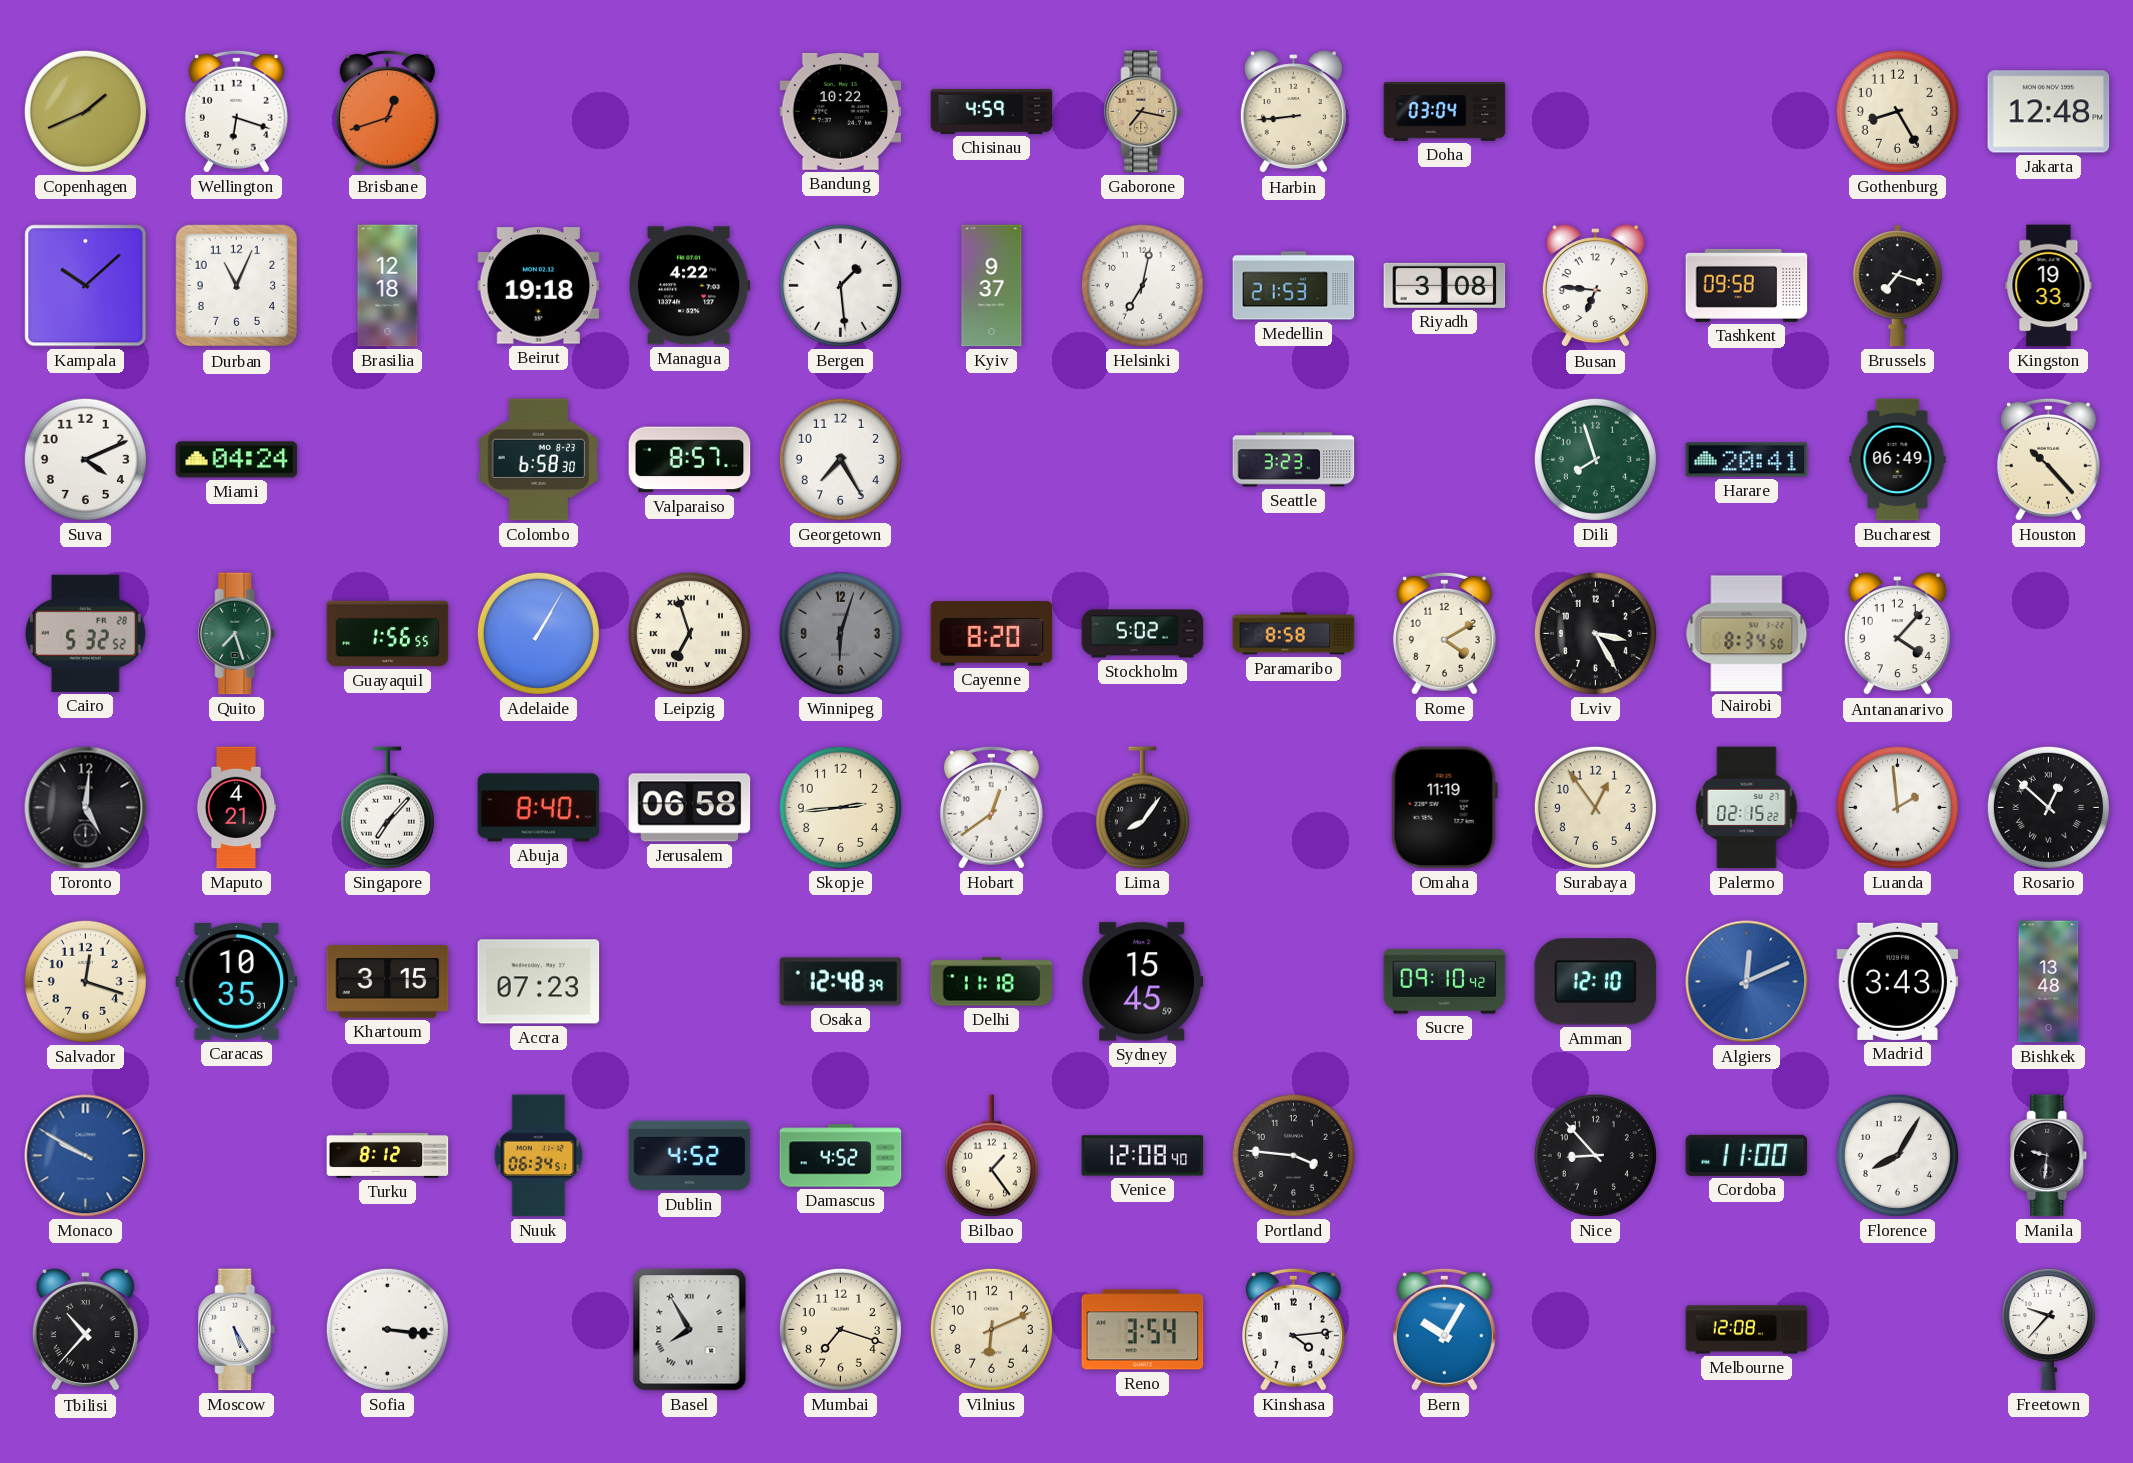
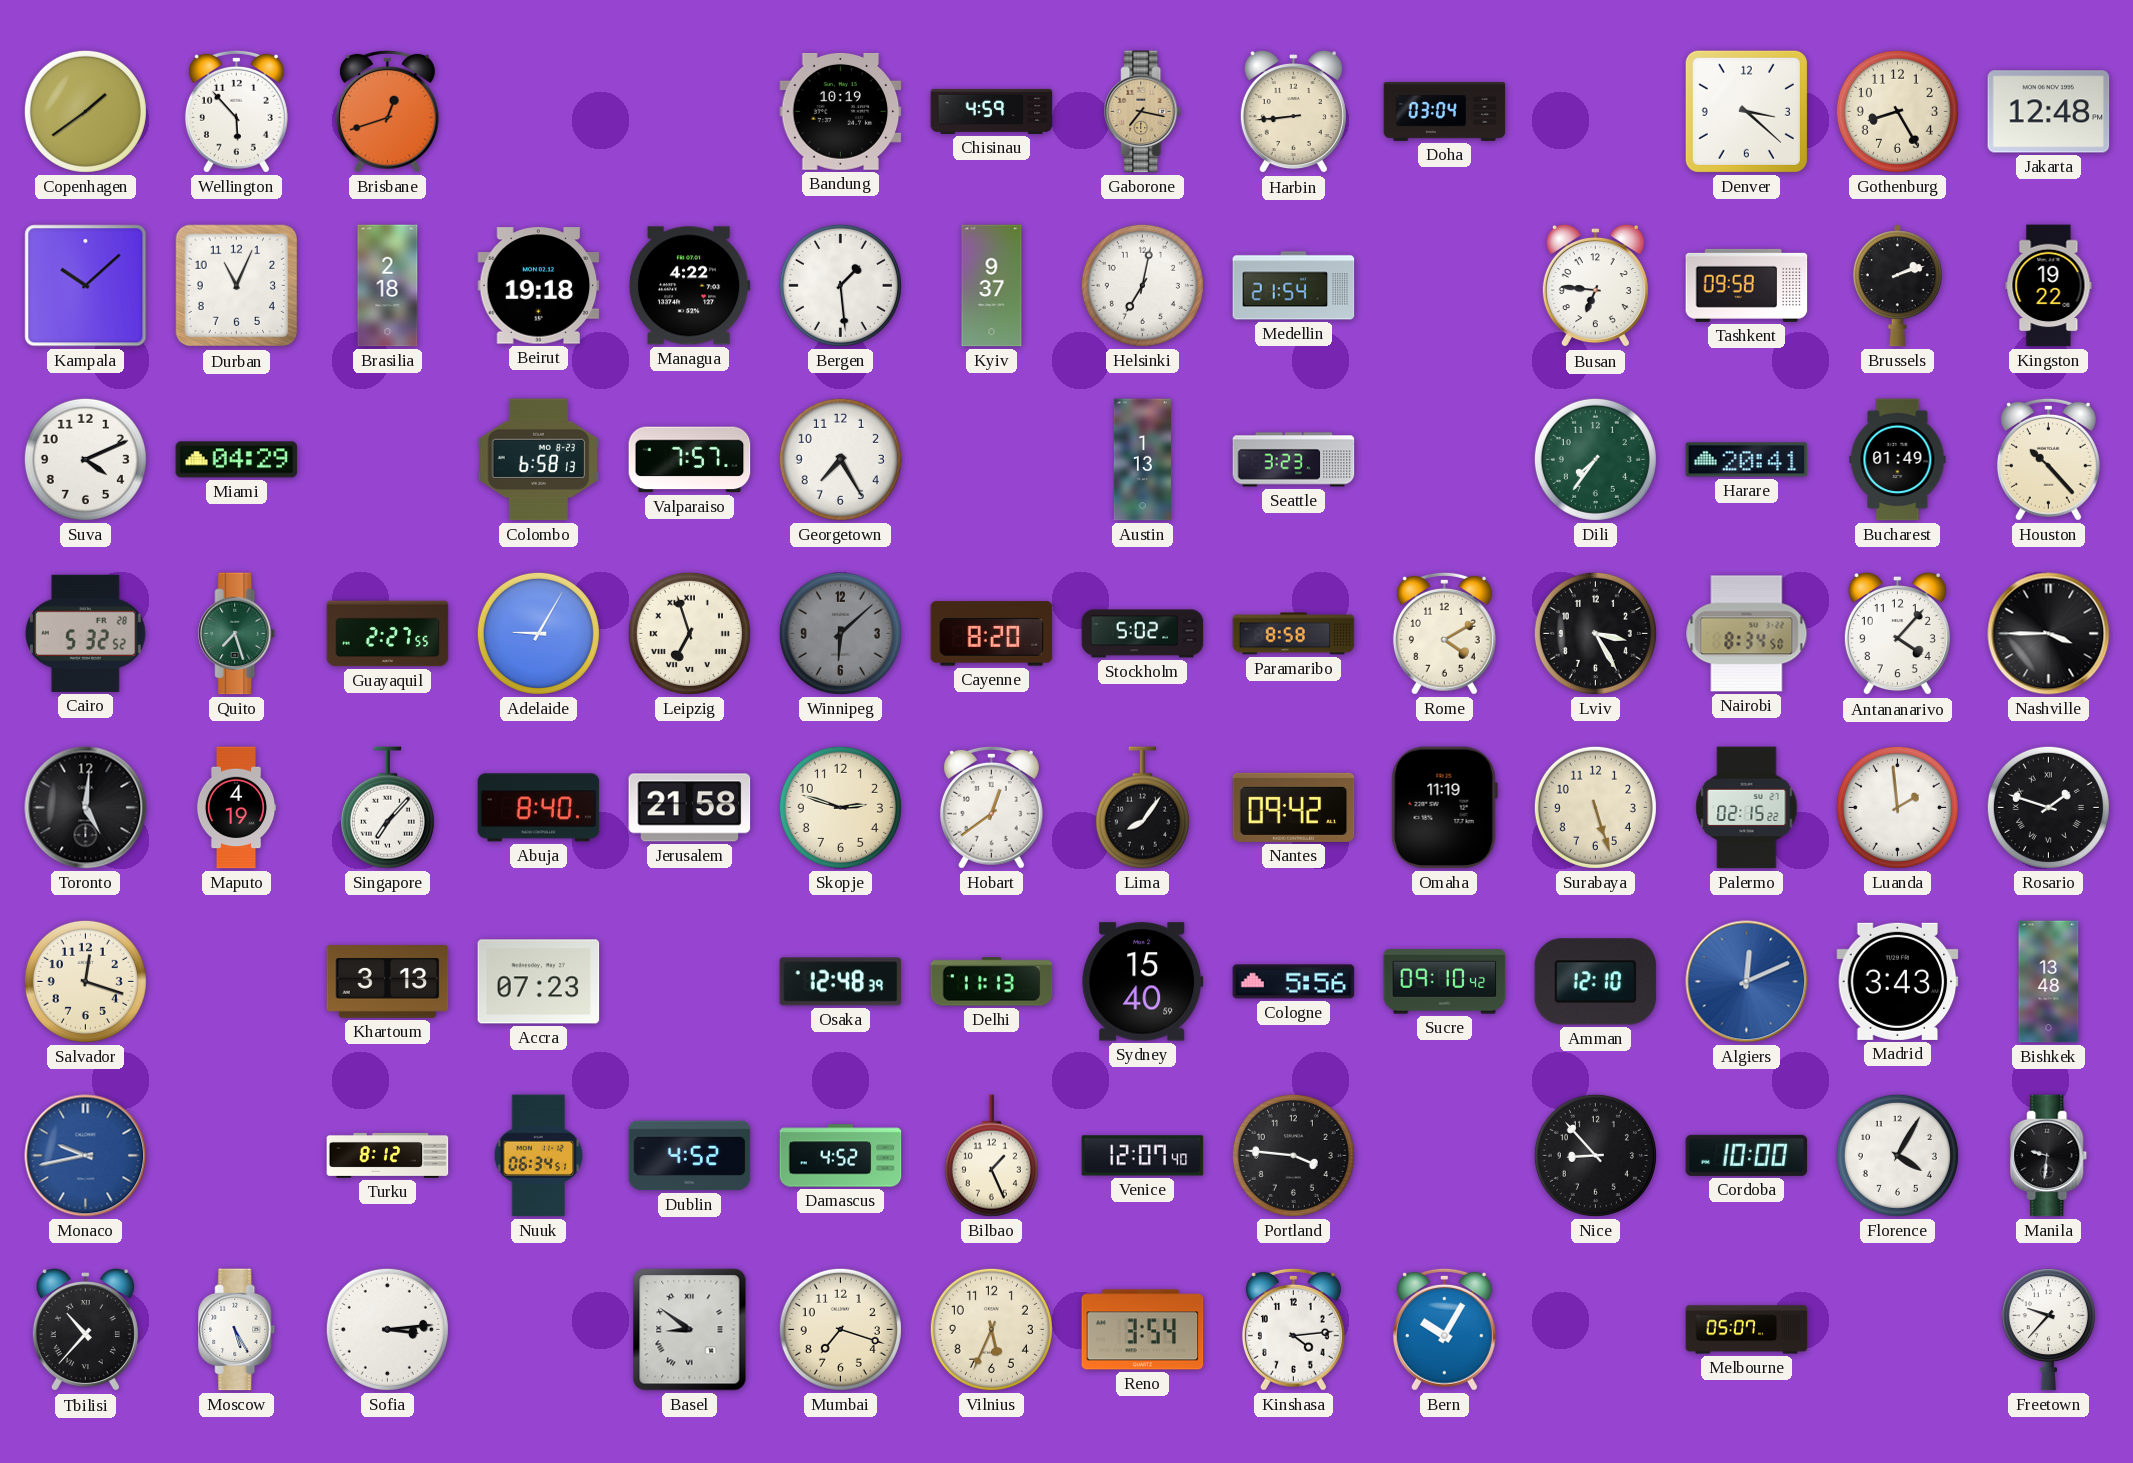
Copenhagen: 1:41 -> 1:39 (85, 111)
Wellington: 6:18 -> 5:53 (236, 111)
Bandung: 10:22 -> 10:19 (841, 111)
Denver: none -> 3:22 (1746, 111)
Brasilia: 12:18 -> 2:18 (388, 286)
Medellin: 21:53 -> 21:54 (1294, 286)
Riyadh: 3:08 -> none (1445, 285)
Brussels: 7:18 -> 2:12 (1897, 286)
Kingston: 19:33 -> 19:22 (2049, 286)
Miami: 04:24 -> 04:29 (237, 460)
Colombo: 6:58:30 -> 6:58:13 (539, 460)
Valparaiso: 8:57 -> 7:57 (690, 460)
Austin: none -> 1:13 (1142, 460)
Dili: 7:57 -> 7:36 (1595, 459)
Bucharest: 06:49 -> 01:49 (1898, 460)
Guayaquil: 1:56 -> 2:27 (388, 634)
Adelaide: 1:05 -> 9:05 (538, 633)
Winnipeg: 6:03 -> 6:08 (840, 633)
Nashville: none -> 3:45 (2049, 634)
Maputo: 4:21 -> 4:19 (236, 808)
Jerusalem: 06:58 -> 21:58 (690, 808)
Skopje: 2:44 -> 2:48 (840, 807)
Nantes: none -> 09:42 (1294, 807)
Surabaya: 12:54 -> 5:27 (1595, 807)
Rosario: 12:52 -> 1:48 (2048, 807)
Caracas: 10:35 -> none (237, 982)
Khartoum: 3:15 -> 3:13 (388, 982)
Delhi: 11:18 -> 11:13 (992, 982)
Sydney: 15:45 -> 15:40 (1143, 982)
Cologne: none -> 5:56 (1294, 982)
Monaco: 9:50 -> 9:43 (86, 1156)
Bilbao: 1:24 -> 1:26 (991, 1156)
Venice: 12:08 -> 12:07 (1143, 1156)
Cordoba: 11:00 -> 10:00 (1747, 1155)
Florence: 8:05 -> 4:05 (1897, 1155)
Sofia: 3:16 -> 3:14 (387, 1329)
Basel: 7:55 -> 8:51 (690, 1330)
Vilnius: 6:11 -> 5:34 (991, 1329)
Melbourne: 12:08 -> 05:07 (1747, 1330)
